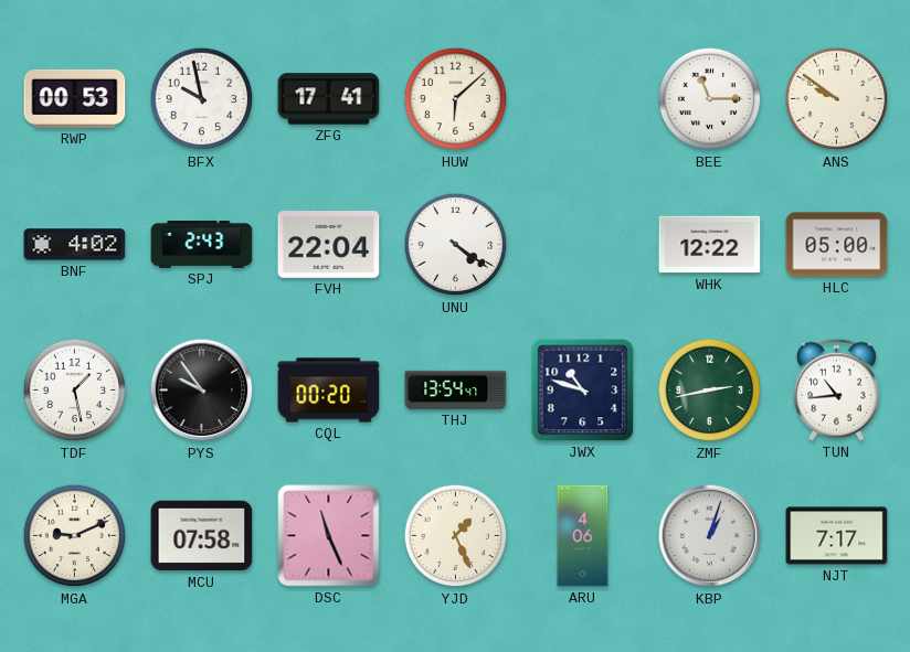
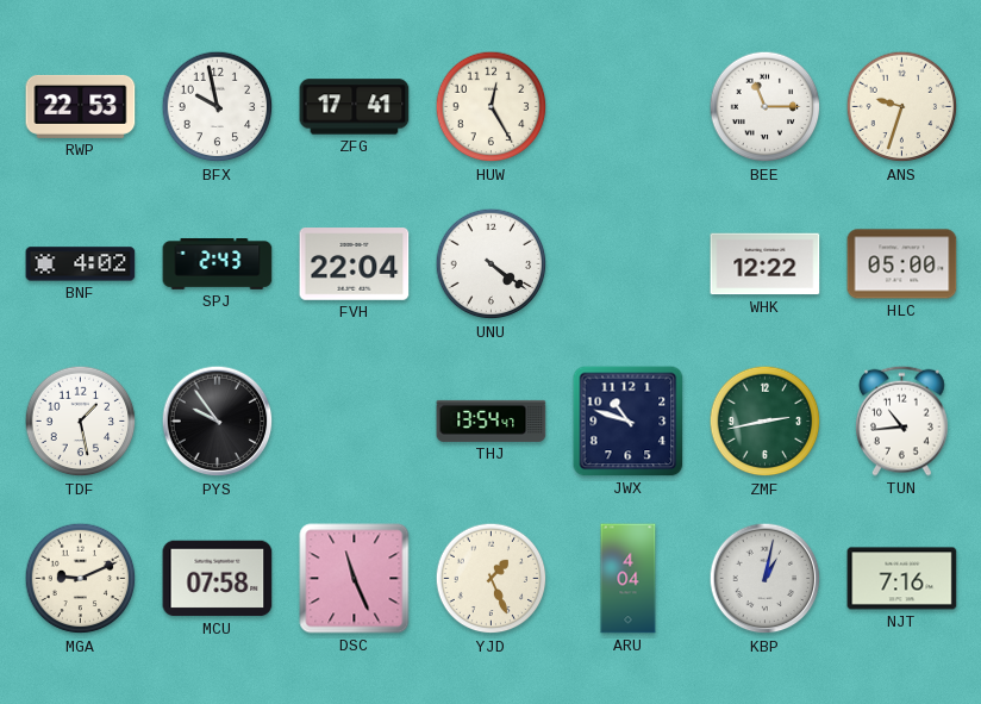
RWP: 00:53 -> 22:53 (81, 106)
HUW: 6:08 -> 12:25 (492, 107)
ANS: 9:51 -> 9:33 (902, 107)
CQL: 00:20 -> none (329, 391)
ARU: 4:06 -> 4:04 (629, 579)
KBP: 1:03 -> 1:02 (766, 579)
NJT: 7:17 -> 7:16 (902, 579)
